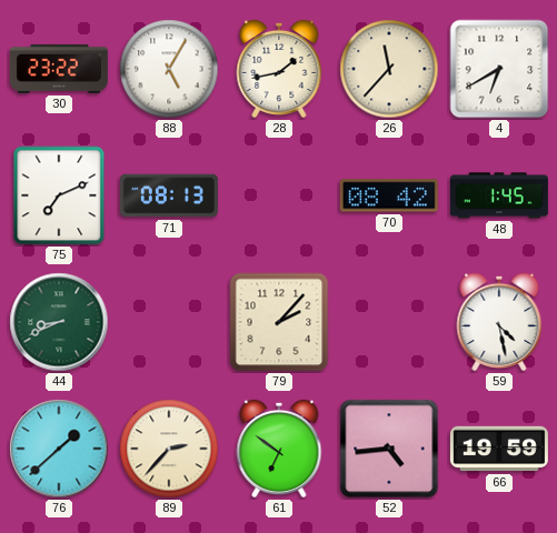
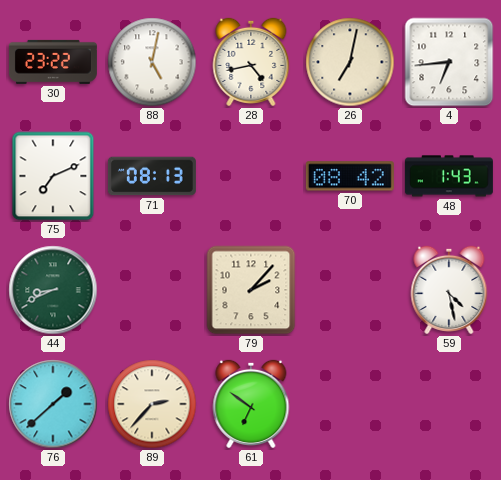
88: 5:05 -> 5:02 (152, 62)
28: 1:43 -> 4:43 (251, 62)
26: 11:37 -> 7:02 (350, 62)
4: 6:40 -> 6:44 (449, 62)
48: 1:45 -> 1:43 (449, 176)
52: 4:44 -> none (389, 449)
66: 19:59 -> none (499, 449)
